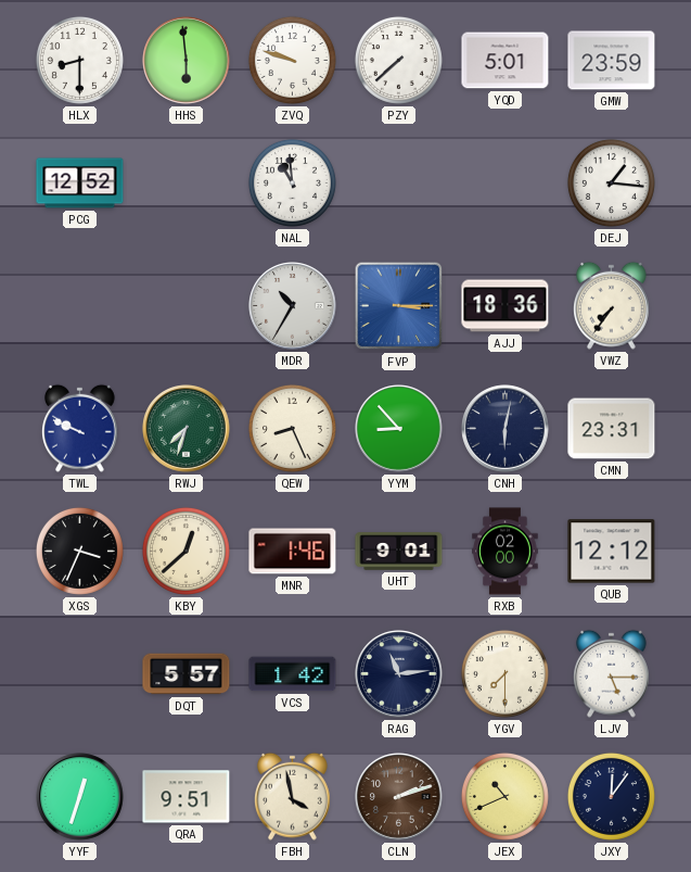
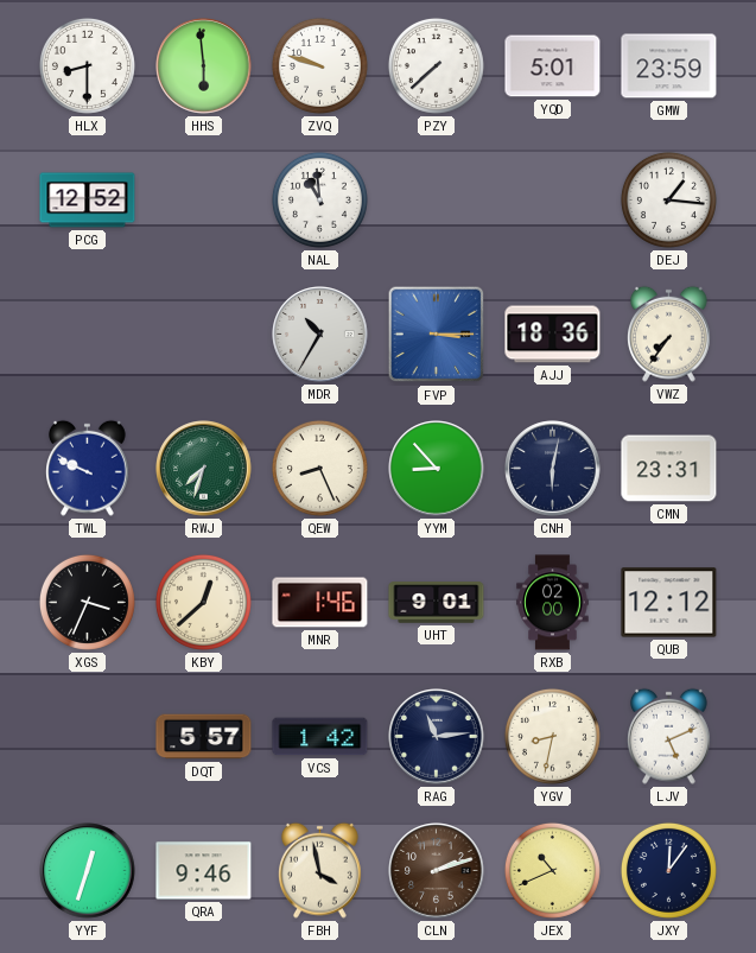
YGV: 7:30 -> 8:32 (552, 736)
LJV: 5:15 -> 5:11 (669, 736)
QRA: 9:51 -> 9:46 (204, 871)
